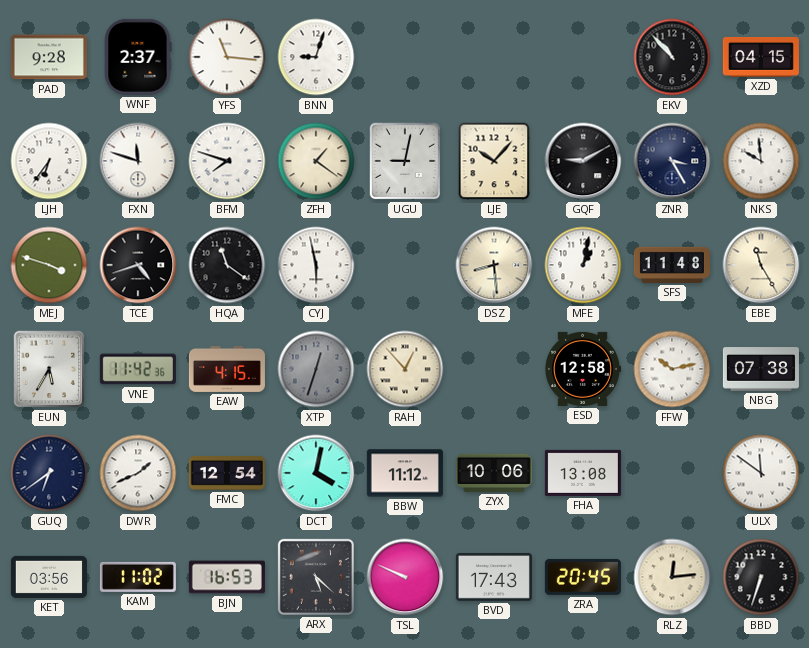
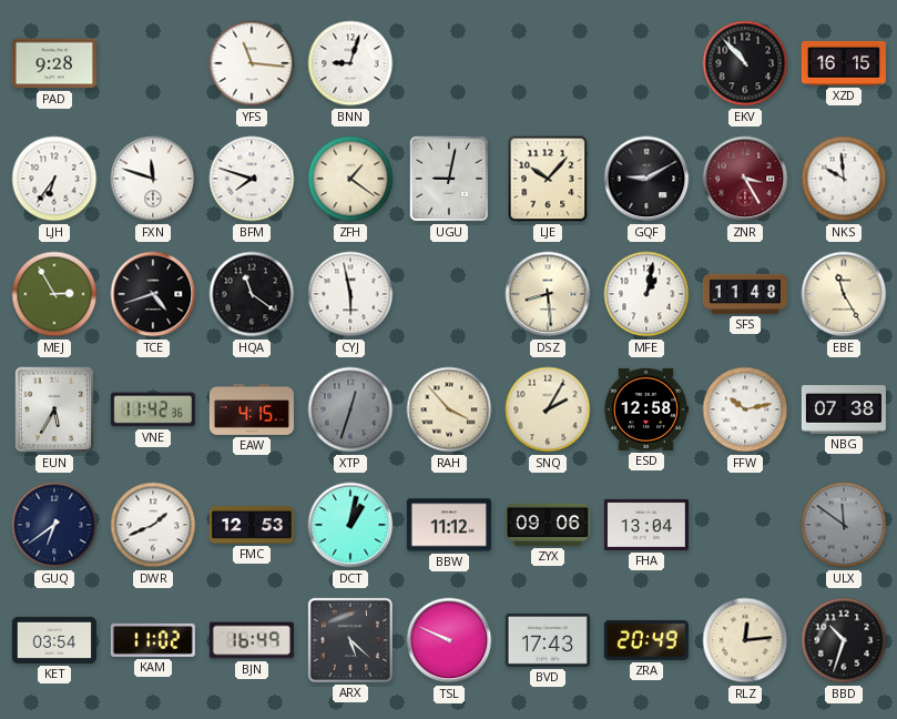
WNF: 2:37 -> none (138, 57)
XZD: 04:15 -> 16:15 (844, 63)
ZNR dial: navy -> burgundy (745, 179)
MEJ: 3:48 -> 2:55 (54, 294)
RAH: 12:53 -> 3:53 (449, 409)
SNQ: none -> 2:05 (548, 409)
FMC: 12:54 -> 12:53 (252, 526)
DCT: 4:02 -> 1:02 (350, 525)
ZYX: 10:06 -> 09:06 (548, 525)
FHA: 13:08 -> 13:04 (646, 525)
ULX dial: white -> grey (844, 525)
KET: 03:56 -> 03:54 (54, 640)
BJN: 16:53 -> 16:49 (252, 640)
ZRA: 20:45 -> 20:49 (646, 640)
BBD: 6:33 -> 10:33 (844, 640)
